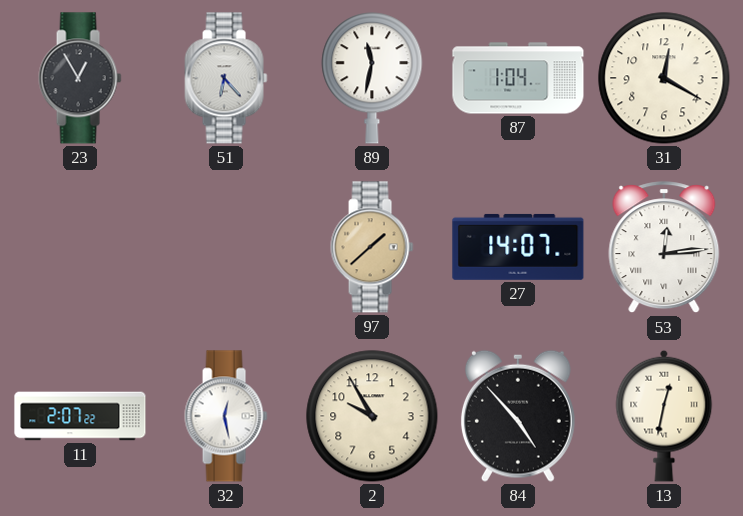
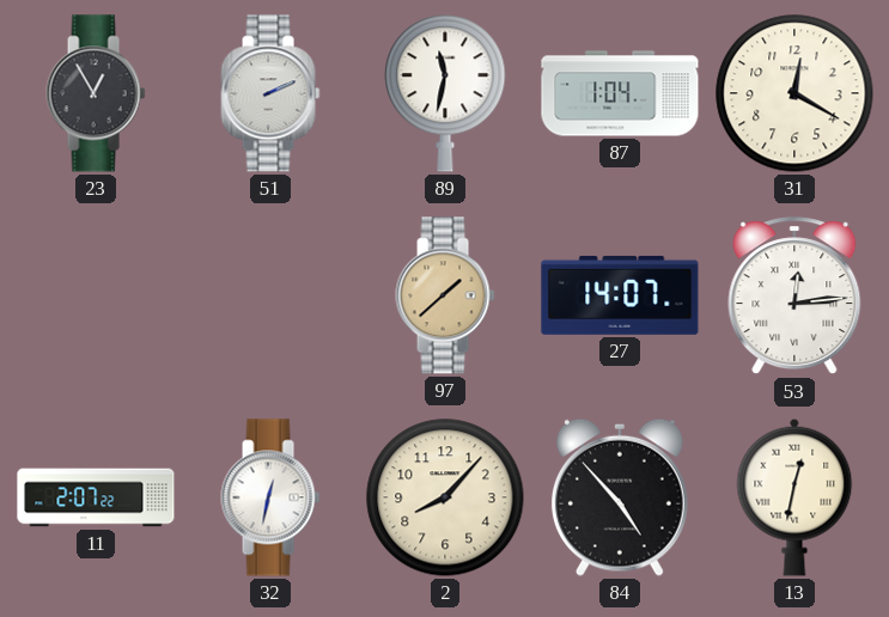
51: 6:23 -> 2:11 (270, 93)
32: 12:28 -> 12:32 (270, 497)
2: 9:55 -> 8:07 (445, 497)
